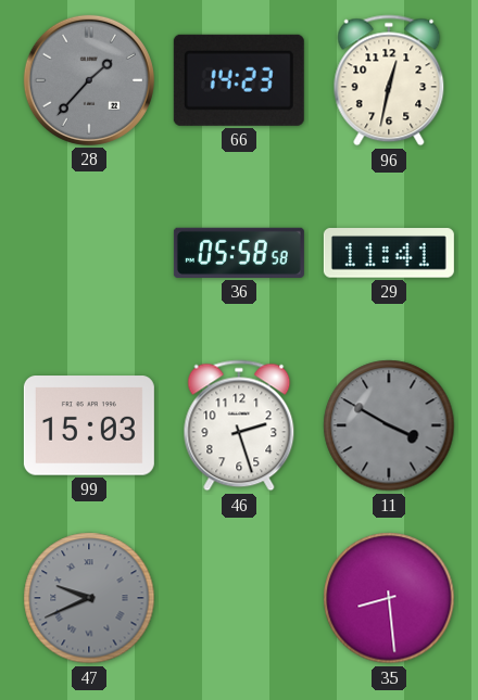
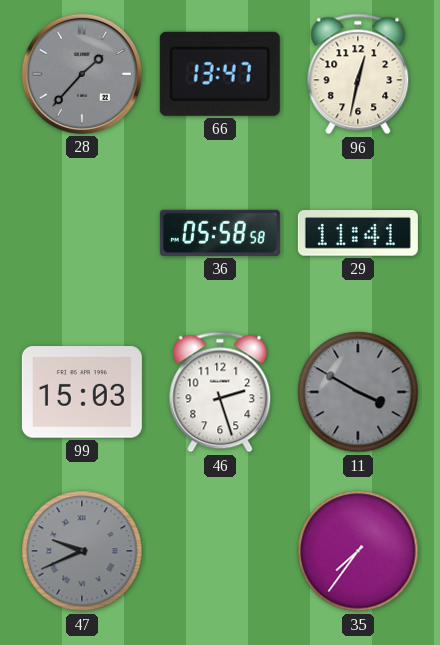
66: 14:23 -> 13:47 (220, 74)
35: 8:29 -> 7:36 (358, 551)
